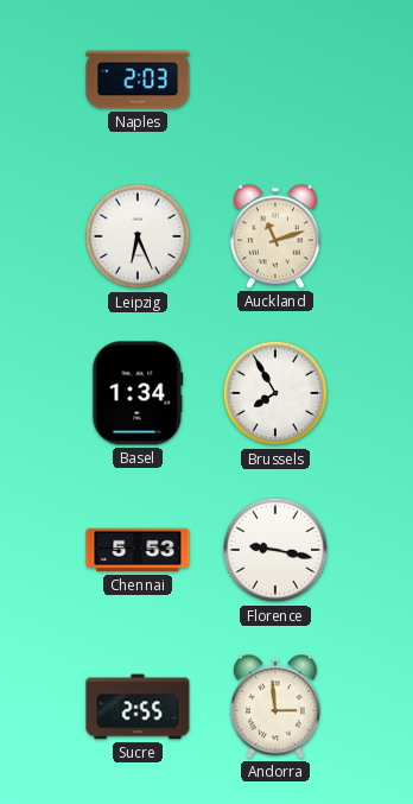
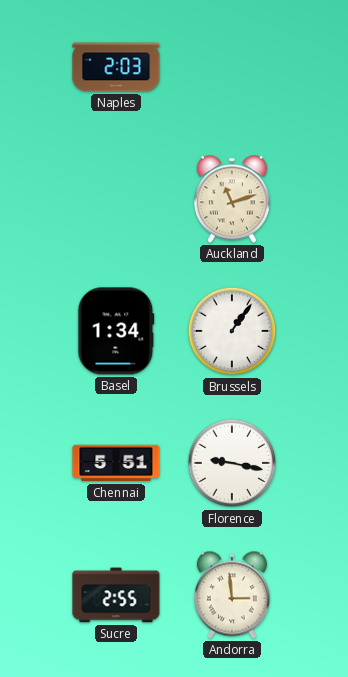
Leipzig: 6:26 -> none (138, 236)
Brussels: 7:55 -> 1:06 (232, 331)
Chennai: 5:53 -> 5:51 (116, 463)
